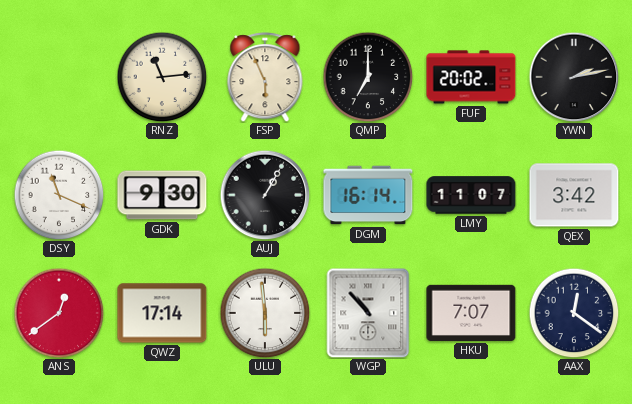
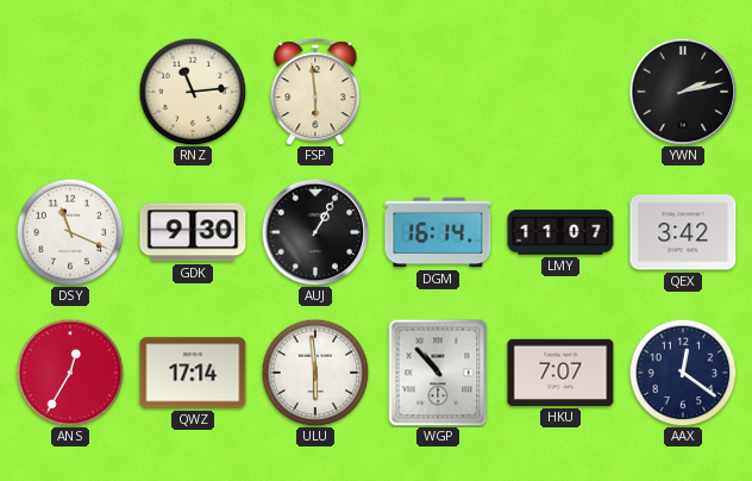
FSP: 5:56 -> 5:59 (315, 92)
QMP: 7:00 -> none (368, 77)
FUF: 20:02 -> none (471, 77)
ANS: 12:39 -> 12:35 (70, 373)
